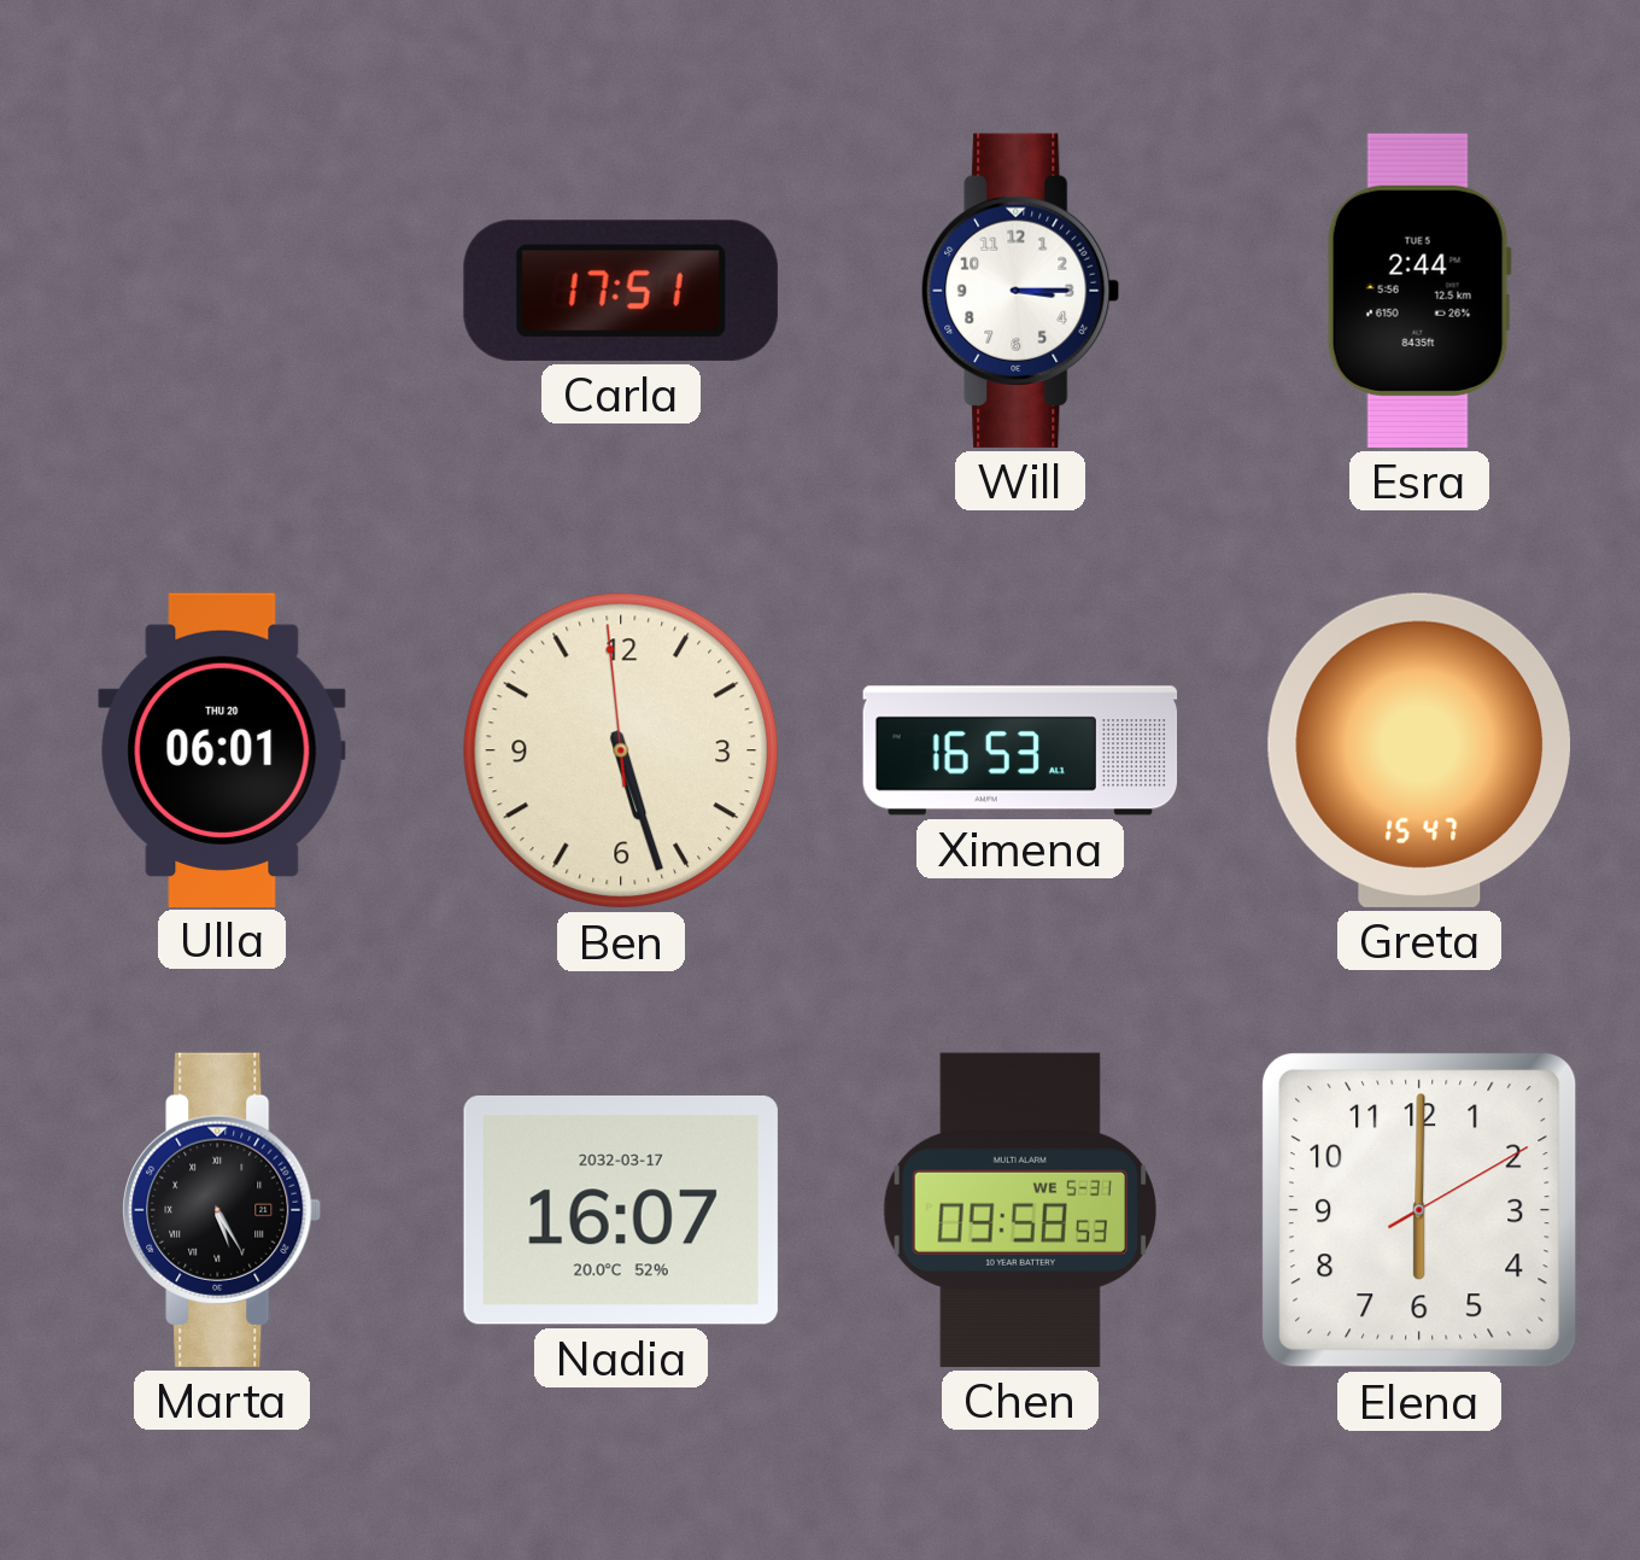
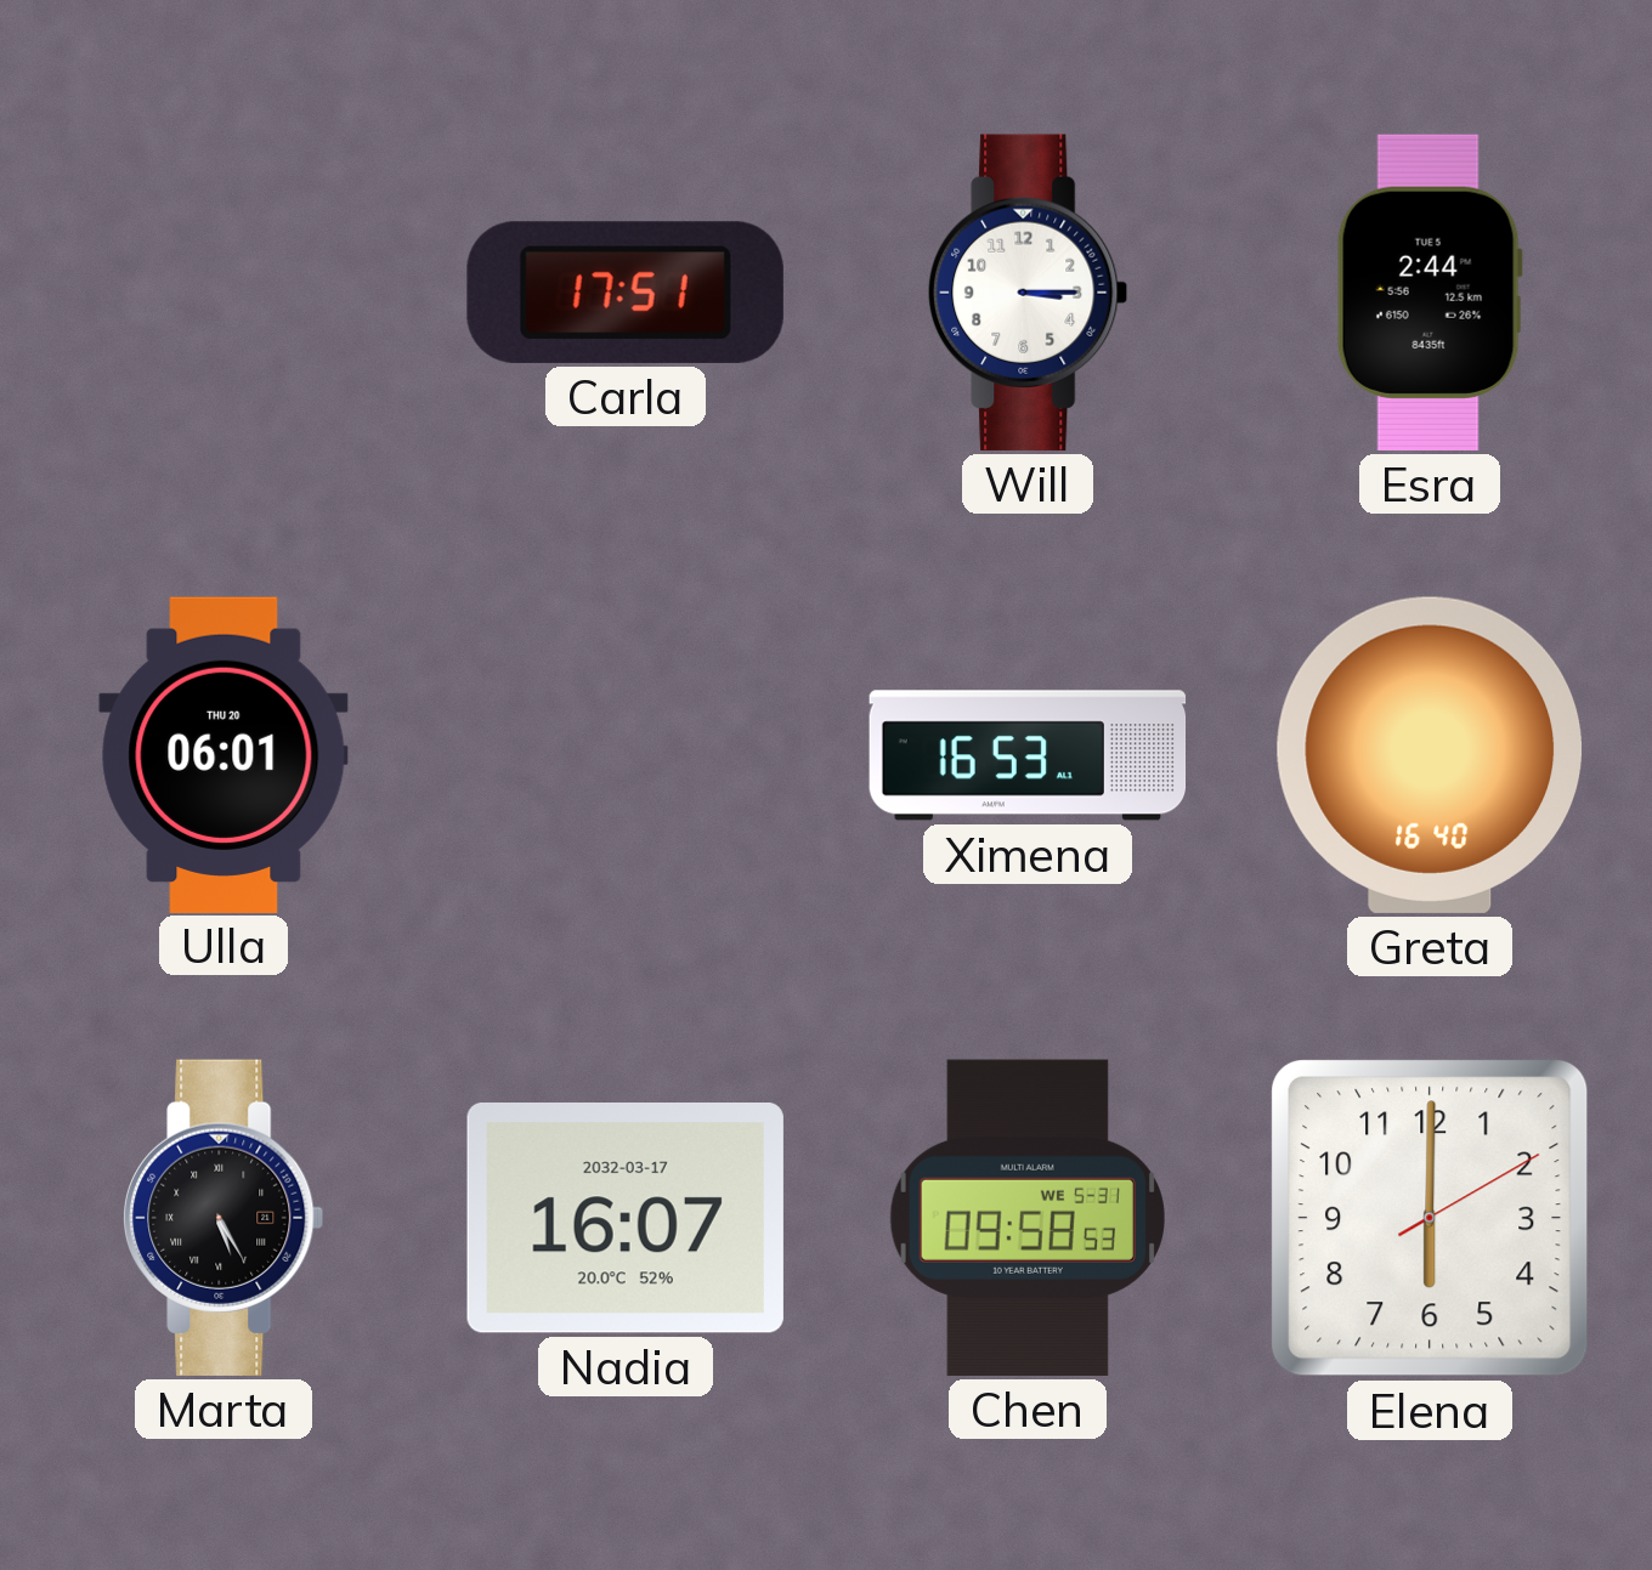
Ben: 5:26 -> none (621, 750)
Greta: 15:47 -> 16:40 (1428, 755)
